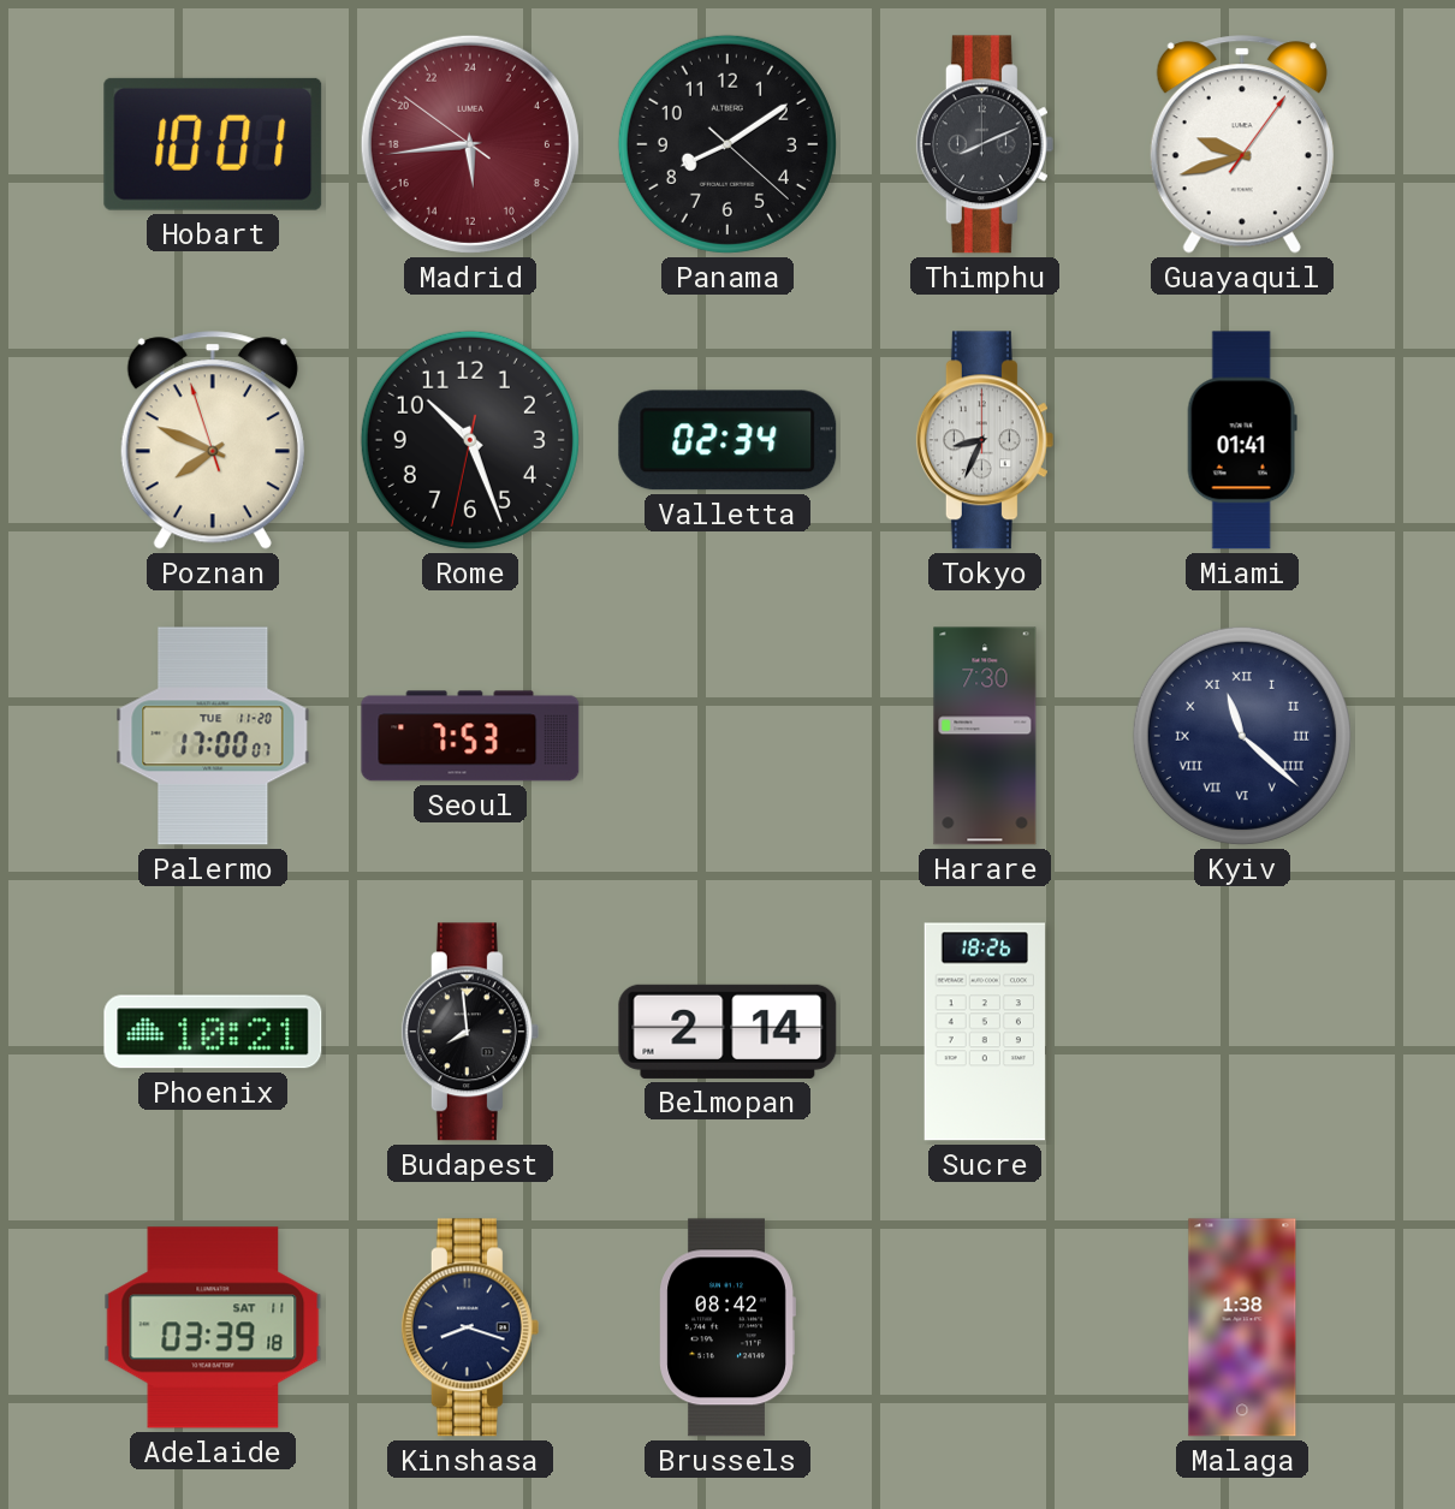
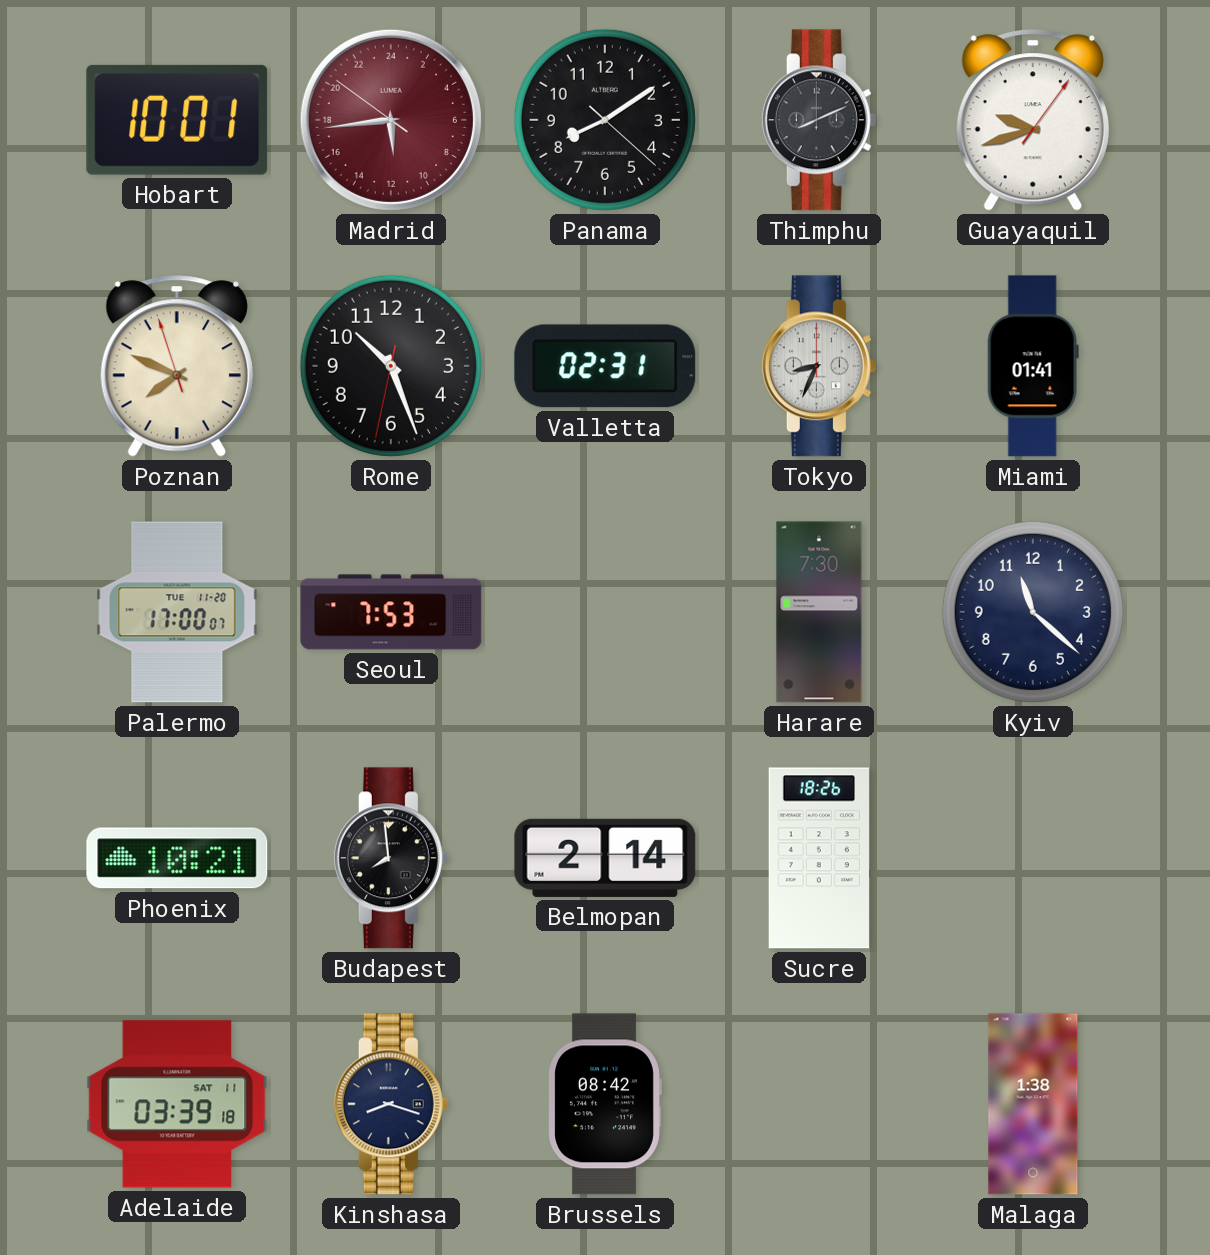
Valletta: 02:34 -> 02:31 (605, 366)
Kyiv numerals: Roman -> Arabic (1033, 612)
